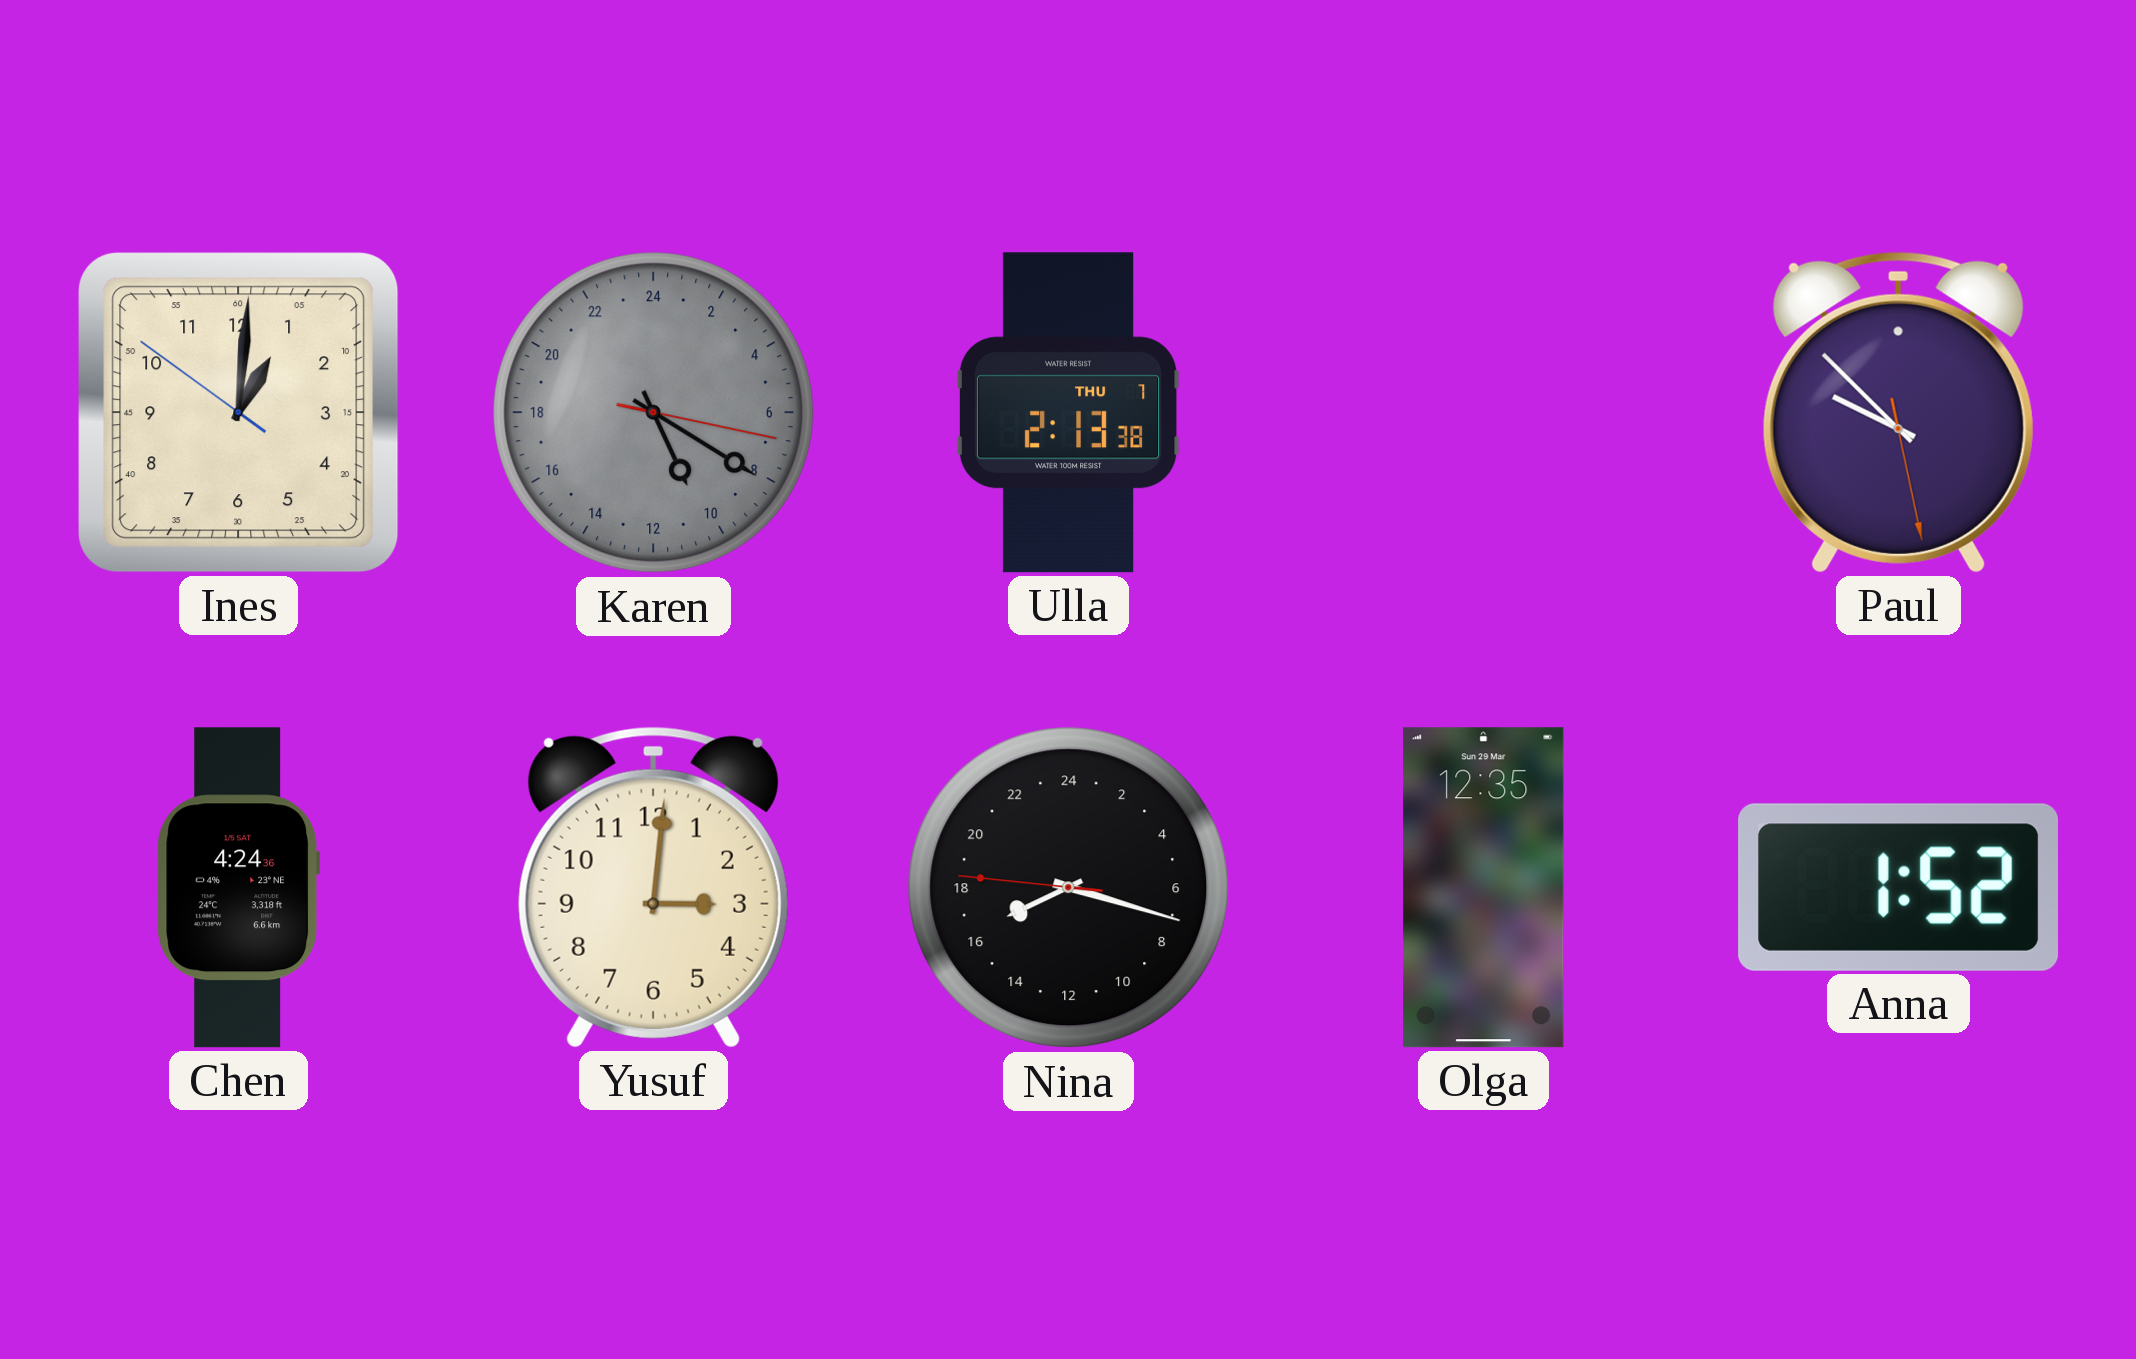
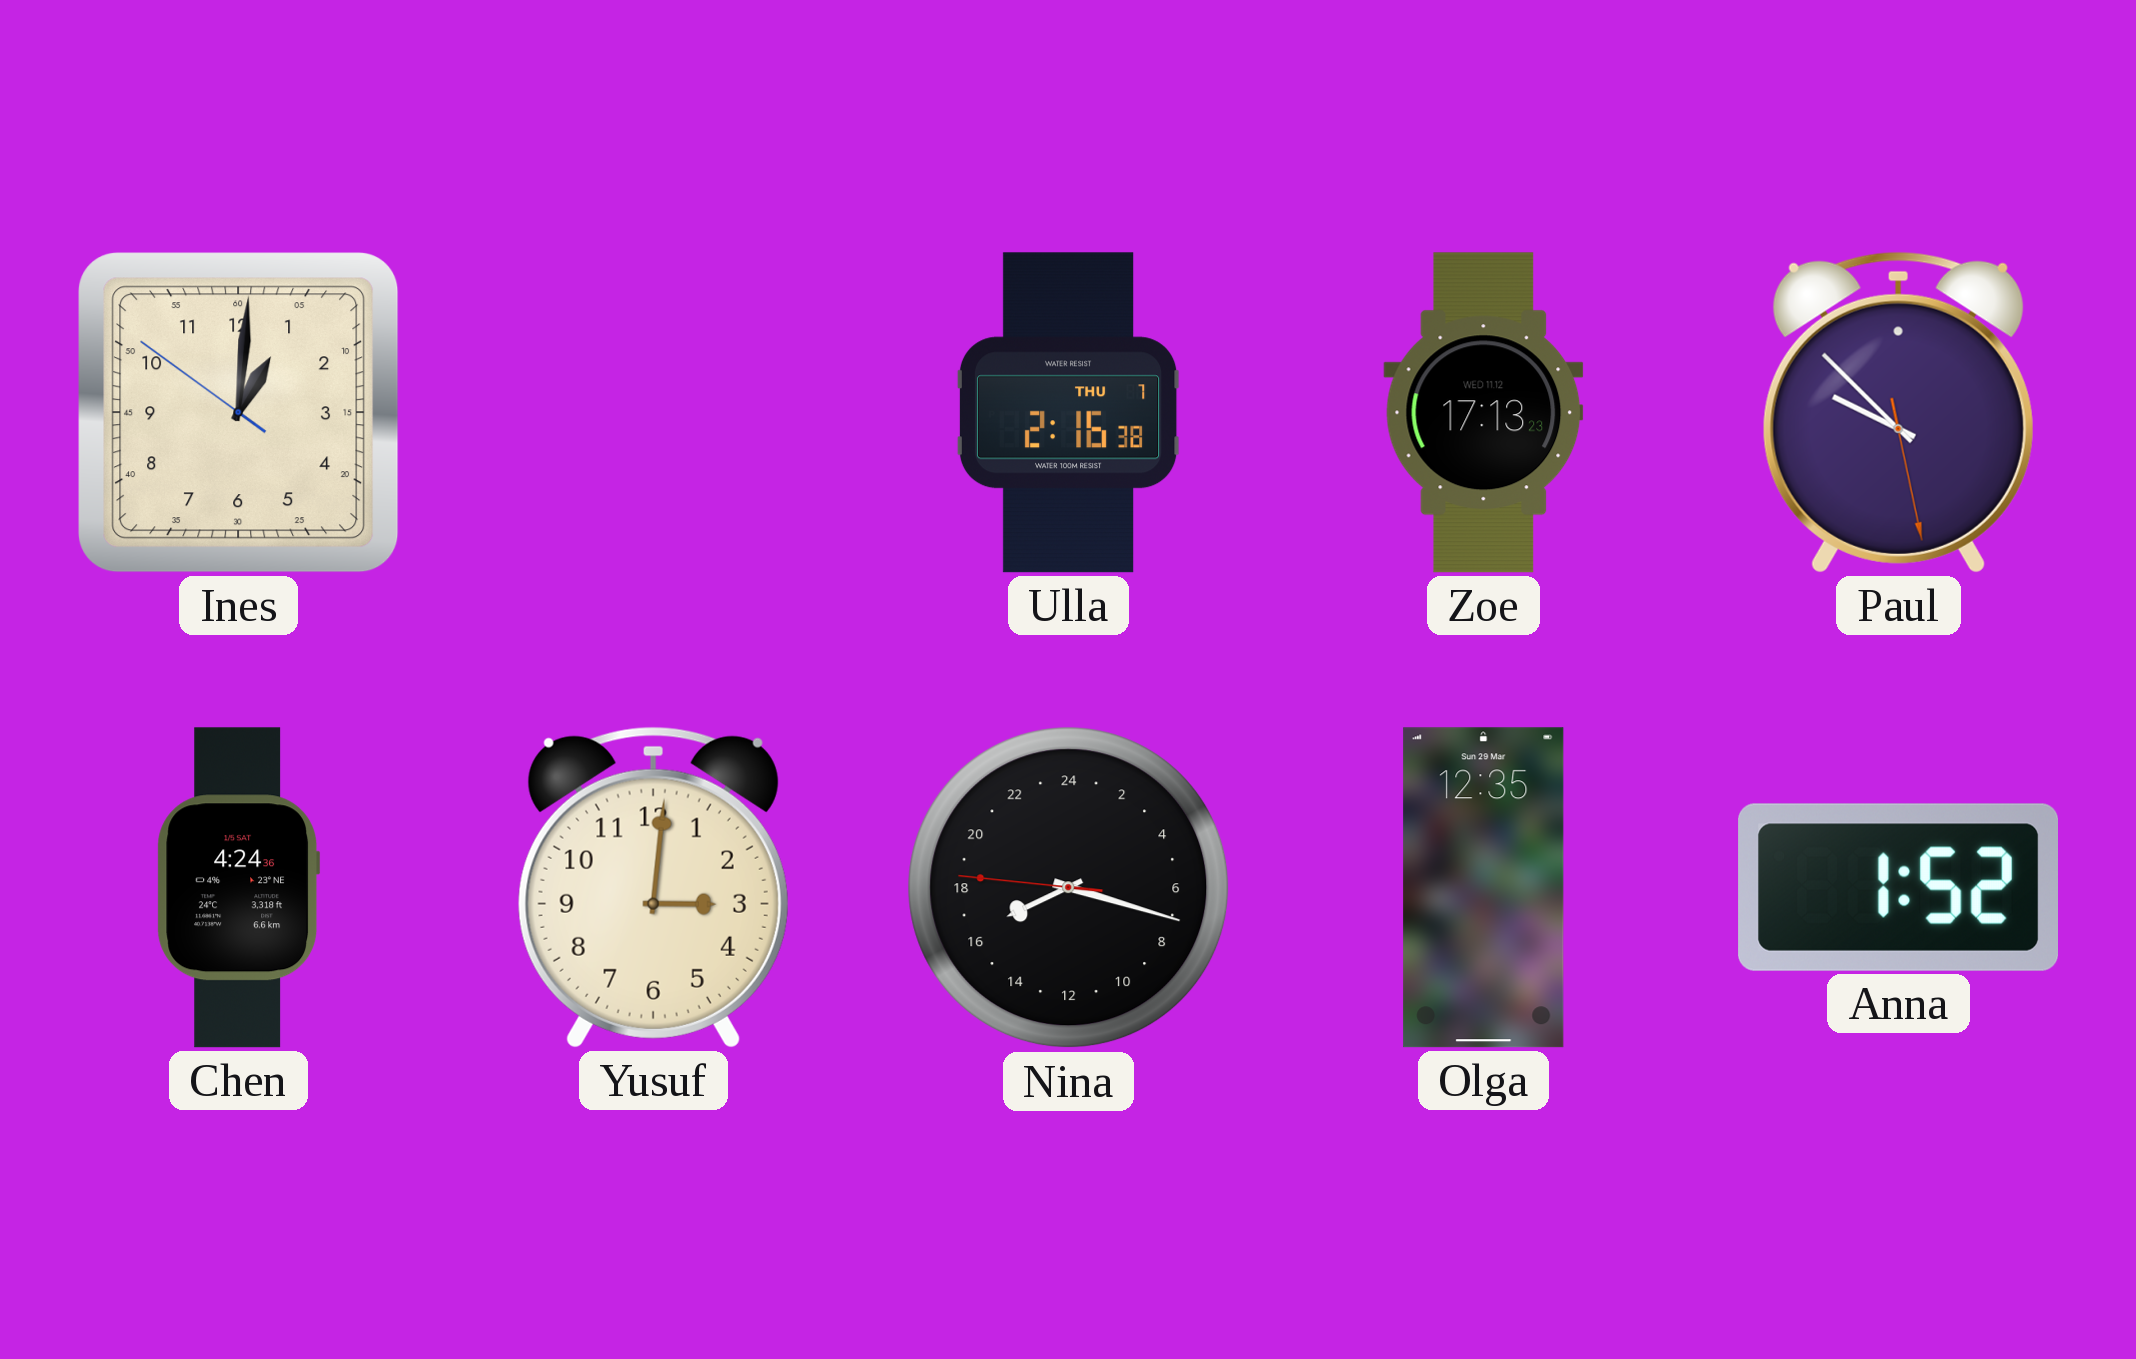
Karen: 10:20 -> none (654, 413)
Ulla: 2:13 -> 2:16 (1068, 413)
Zoe: none -> 17:13 (1484, 413)
